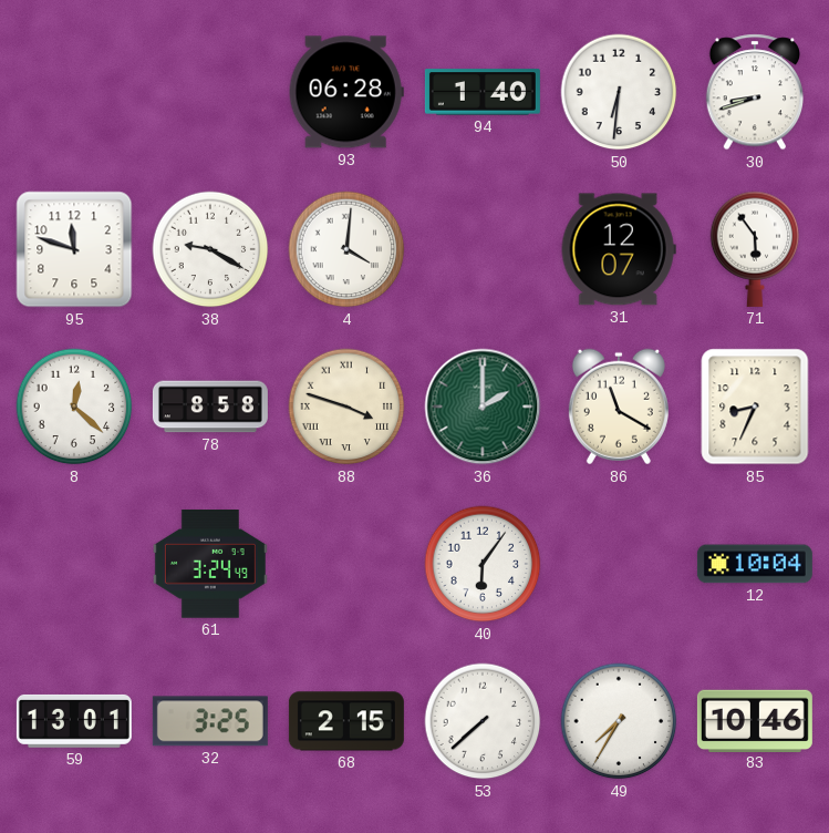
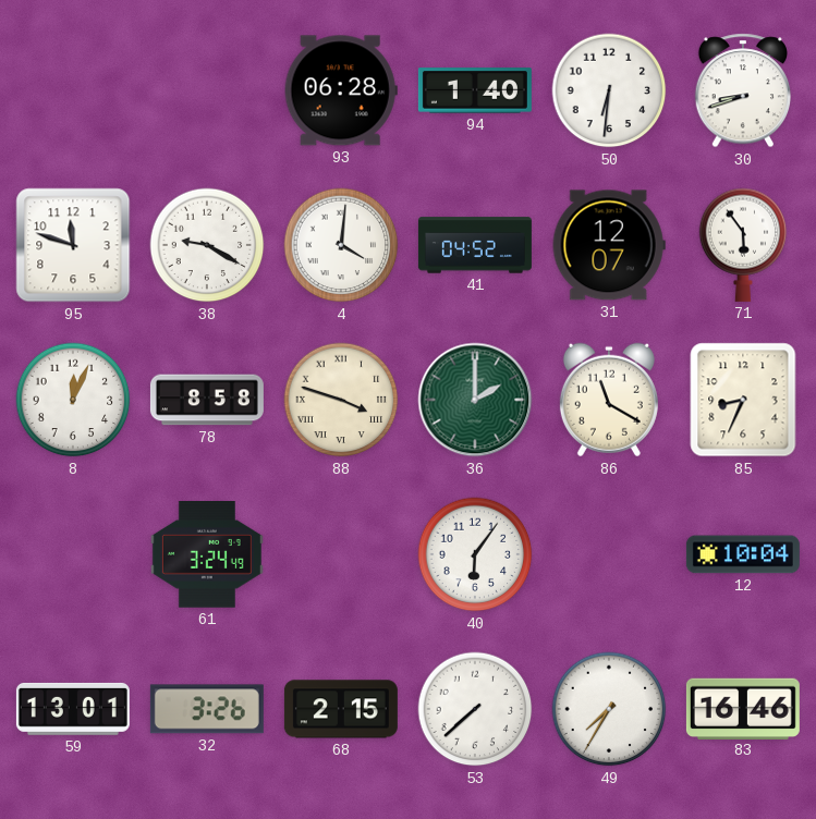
41: none -> 04:52 (475, 245)
8: 12:22 -> 12:04 (73, 400)
32: 3:25 -> 3:26 (207, 709)
83: 10:46 -> 16:46 (743, 708)
